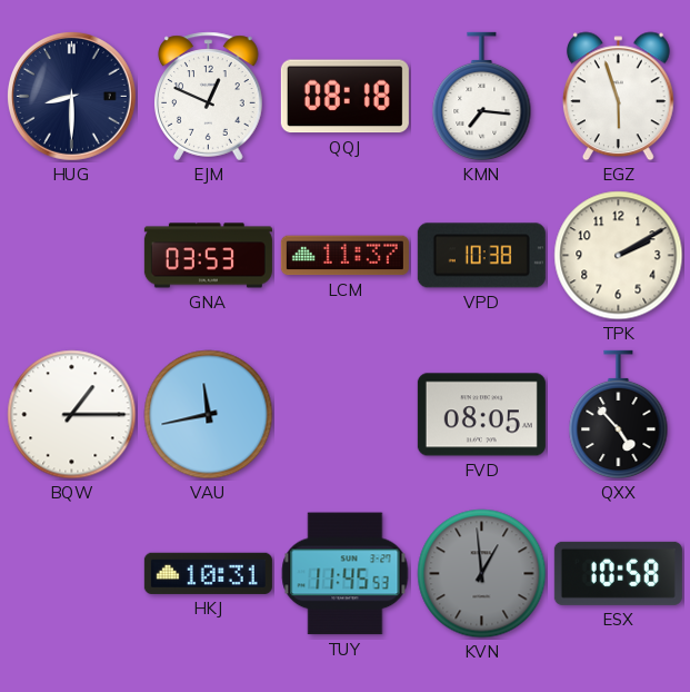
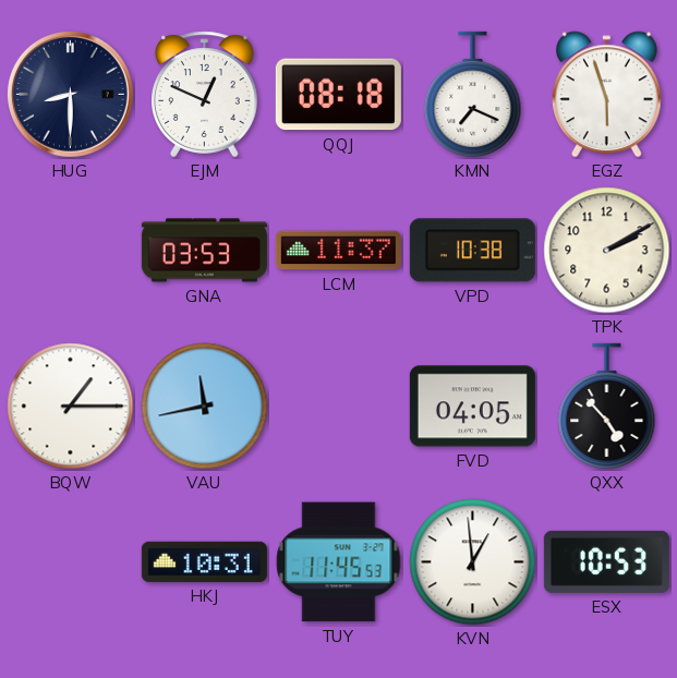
KMN: 7:16 -> 7:19 (473, 95)
FVD: 08:05 -> 04:05 (472, 407)
KVN dial: grey -> white (473, 562)
ESX: 10:58 -> 10:53 (606, 561)
